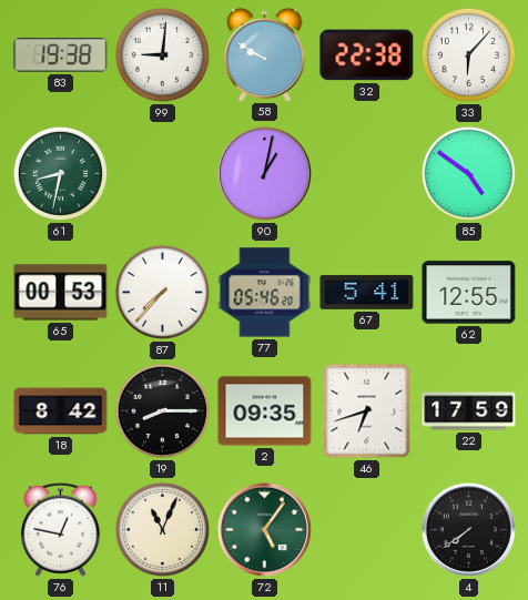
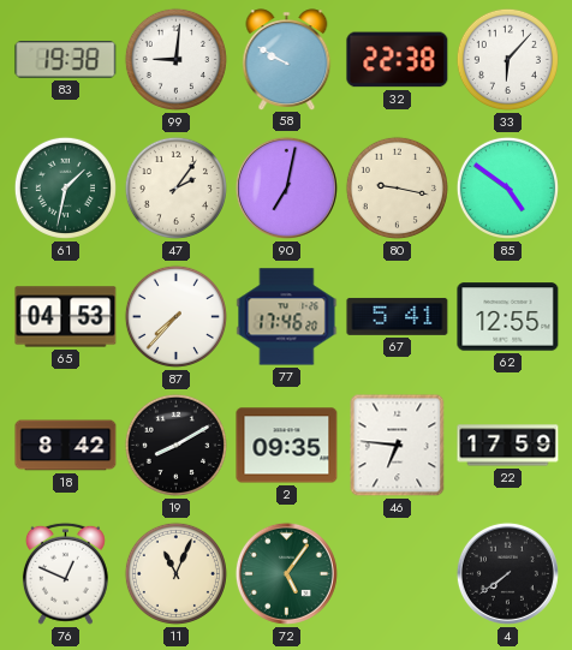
61: 8:32 -> 1:32 (65, 187)
47: none -> 2:06 (175, 187)
90: 1:02 -> 7:02 (286, 187)
80: none -> 9:17 (397, 187)
65: 00:53 -> 04:53 (66, 317)
77: 05:46 -> 17:46 (287, 317)
19: 8:15 -> 8:10 (175, 445)
46: 6:42 -> 6:46 (398, 446)
76: 12:47 -> 12:49 (65, 573)
